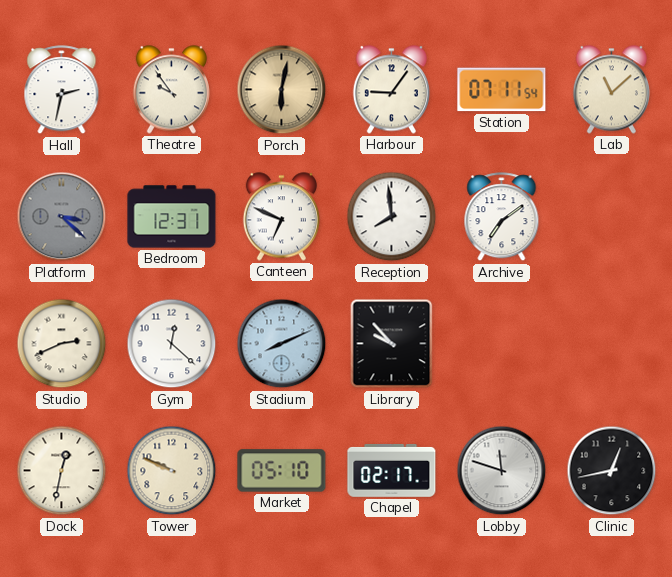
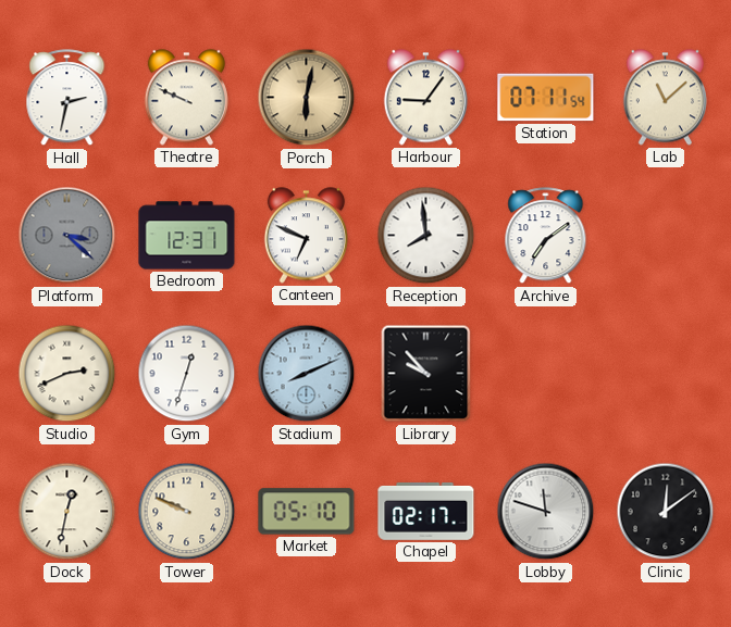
Theatre: 9:54 -> 9:49 (186, 98)
Gym: 12:22 -> 12:33 (187, 374)
Clinic: 12:43 -> 12:09 (666, 512)
